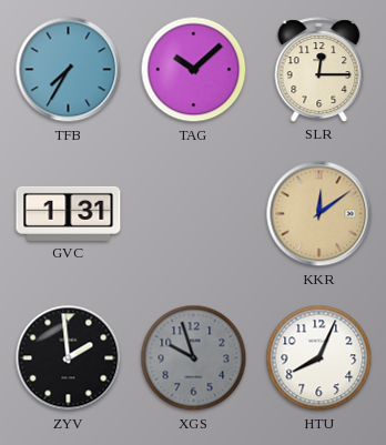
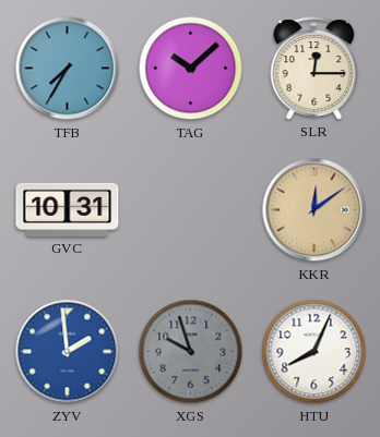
GVC: 1:31 -> 10:31 (68, 209)
ZYV dial: black -> blue (68, 352)
